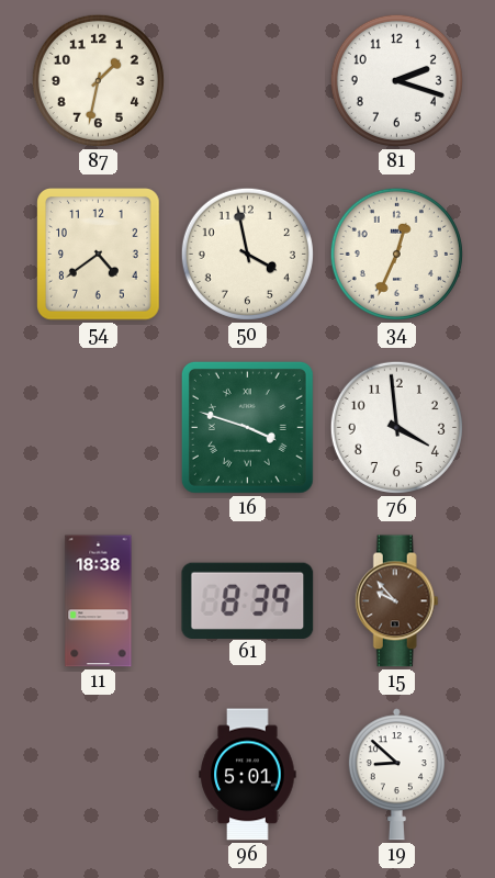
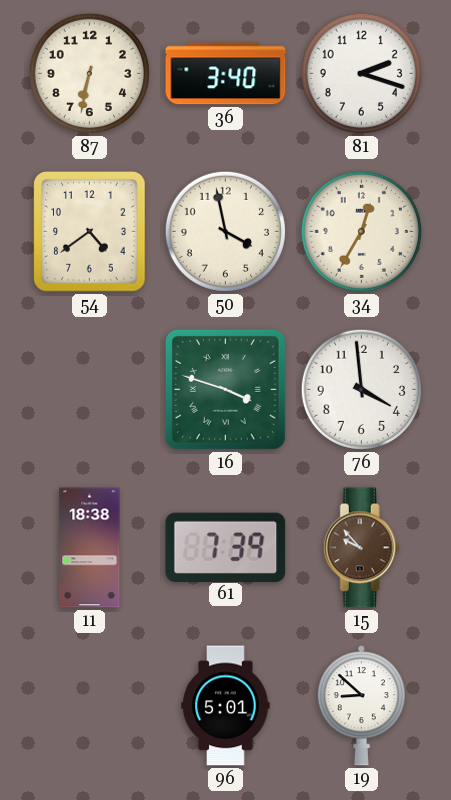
87: 1:32 -> 6:32 (89, 73)
36: none -> 3:40 (226, 74)
34: 12:34 -> 12:35 (361, 231)
61: 8:39 -> 7:39 (226, 547)
